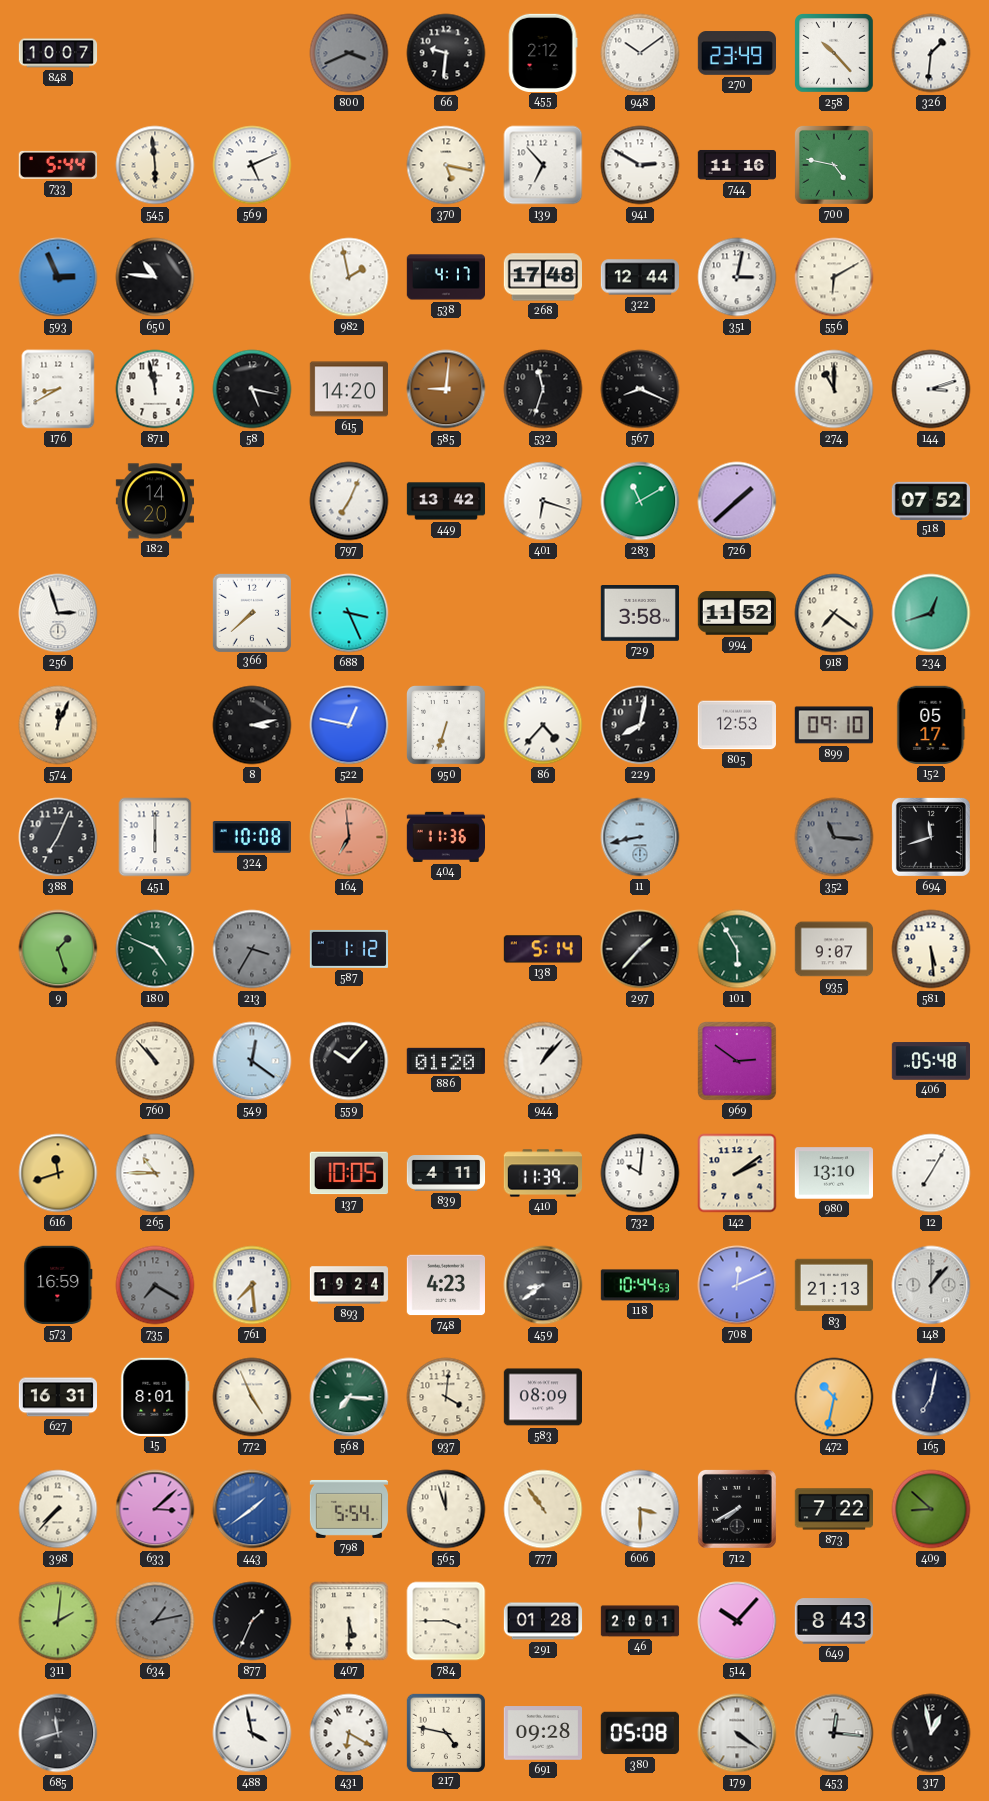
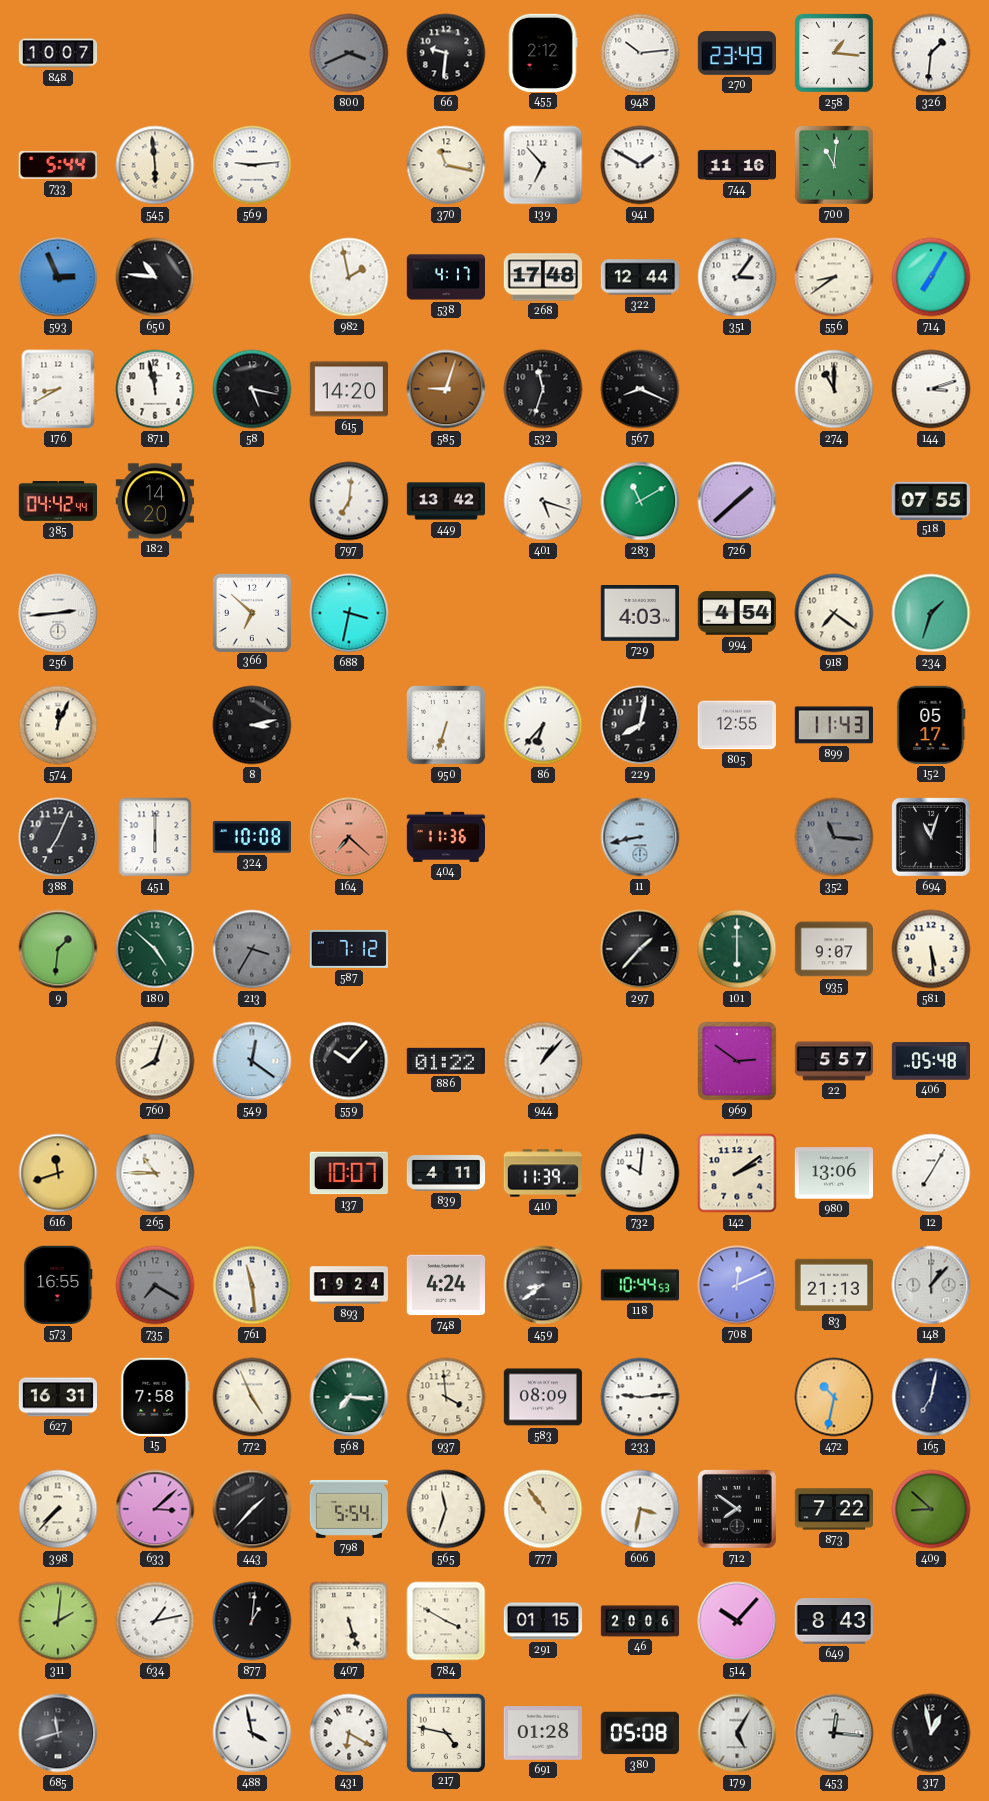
948: 10:09 -> 10:14 (640, 53)
258: 10:23 -> 1:16 (835, 54)
569: 5:11 -> 9:14 (252, 165)
370: 5:17 -> 11:17 (446, 165)
941: 2:50 -> 1:50 (640, 165)
700: 4:47 -> 11:01 (834, 165)
351: 3:02 -> 3:06 (737, 277)
556: 6:10 -> 8:39 (834, 277)
714: none -> 7:05 (931, 277)
585: 9:01 -> 9:03 (446, 389)
385: none -> 04:42 (57, 502)
797: 7:04 -> 7:01 (349, 501)
401: 6:18 -> 5:18 (543, 501)
518: 07:52 -> 07:55 (930, 500)
256: 2:57 -> 2:44 (58, 613)
366: 7:38 -> 6:52 (251, 612)
688: 3:26 -> 3:32 (349, 613)
729: 3:58 -> 4:03 (639, 614)
994: 11:52 -> 4:54 (736, 613)
234: 12:42 -> 1:33 (931, 613)
522: 12:47 -> none (349, 725)
86: 4:37 -> 6:37 (543, 725)
805: 12:53 -> 12:55 (736, 725)
899: 09:10 -> 11:43 (834, 725)
164: 6:59 -> 7:22 (349, 837)
694: 11:42 -> 11:03 (931, 837)
9: 1:27 -> 1:31 (58, 949)
180: 4:49 -> 4:52 (155, 949)
587: 1:12 -> 7:12 (348, 949)
138: 5:14 -> none (542, 949)
101: 5:55 -> 6:00 (737, 949)
760: 10:53 -> 8:03 (155, 1061)
886: 01:20 -> 01:22 (446, 1061)
22: none -> 5:57 (834, 1061)
137: 10:05 -> 10:07 (349, 1173)
980: 13:10 -> 13:06 (833, 1173)
573: 16:59 -> 16:55 (58, 1285)
761: 7:29 -> 11:29 (252, 1285)
748: 4:23 -> 4:24 (445, 1285)
15: 8:01 -> 7:58 (155, 1396)
937: 4:01 -> 3:59 (446, 1397)
233: none -> 9:14 (640, 1397)
443: 1:39 -> 1:37 (252, 1509)
443 dial: blue -> black (252, 1509)
565: 11:57 -> 11:33 (446, 1509)
606: 3:30 -> 3:32 (640, 1509)
712: 7:40 -> 7:51 (737, 1509)
634 dial: grey -> white (155, 1621)
877: 1:34 -> 1:01 (252, 1621)
407: 5:30 -> 5:27 (349, 1621)
784: 3:45 -> 3:50 (446, 1621)
291: 01:28 -> 01:15 (543, 1621)
46: 20:01 -> 20:06 (640, 1621)
691: 09:28 -> 01:28 (542, 1733)
179: 4:21 -> 5:05 (737, 1733)
